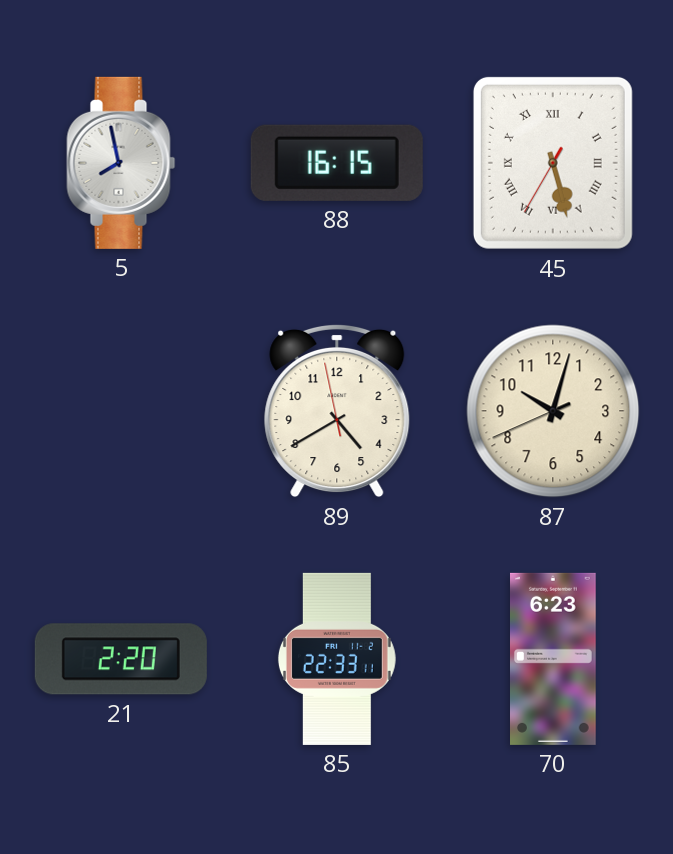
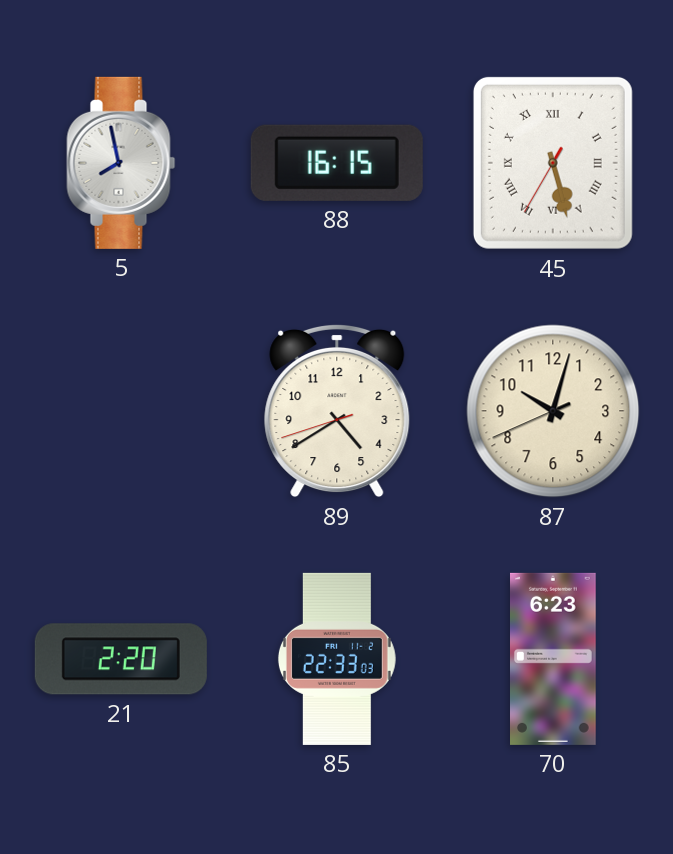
89: 4:39:58 -> 4:39:42 (337, 411)
85: 22:33:11 -> 22:33:03 (337, 659)
